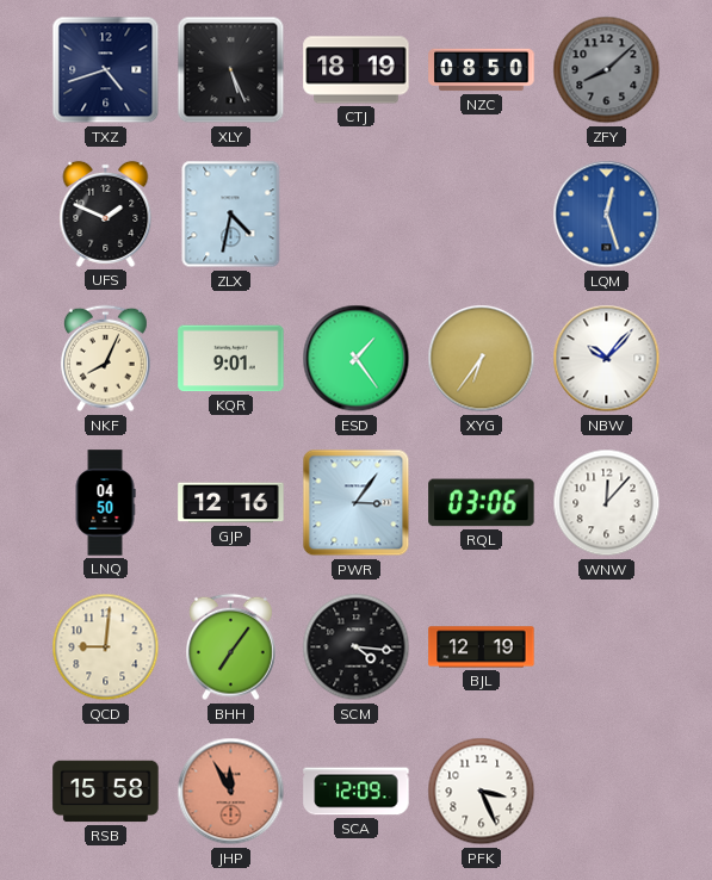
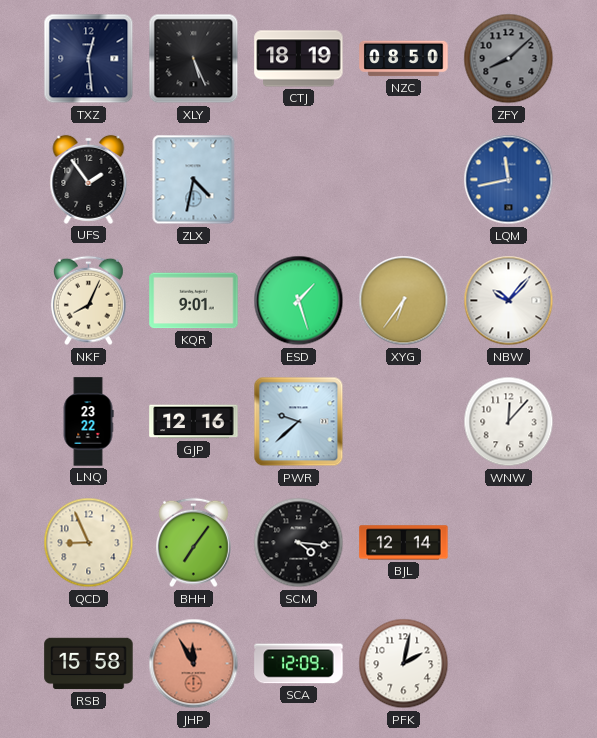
TXZ: 4:42 -> 12:29 (89, 59)
UFS: 1:49 -> 1:54 (89, 179)
LQM: 12:27 -> 11:43 (509, 180)
ESD: 1:24 -> 1:27 (299, 301)
LNQ: 04:50 -> 23:22 (88, 422)
PWR: 3:06 -> 9:38 (299, 422)
RQL: 03:06 -> none (482, 503)
QCD: 9:01 -> 8:56 (89, 543)
BJL: 12:19 -> 12:14 (404, 543)
PFK: 3:26 -> 2:02 (404, 664)
